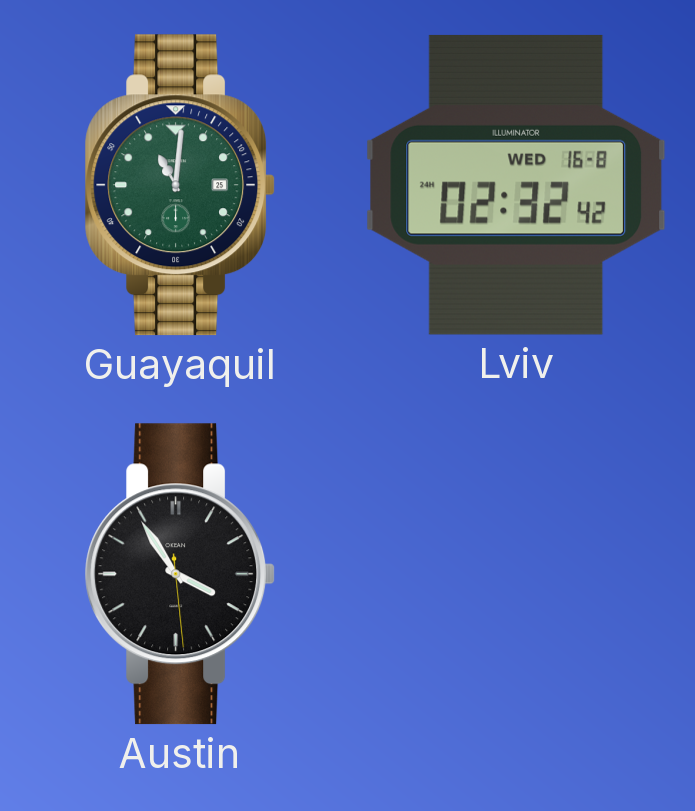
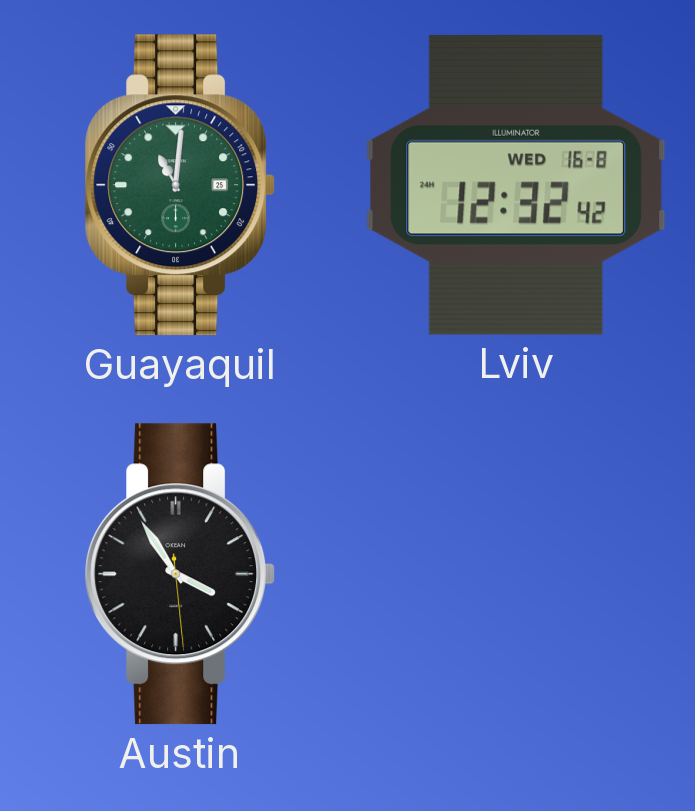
Lviv: 02:32 -> 12:32 (516, 185)
